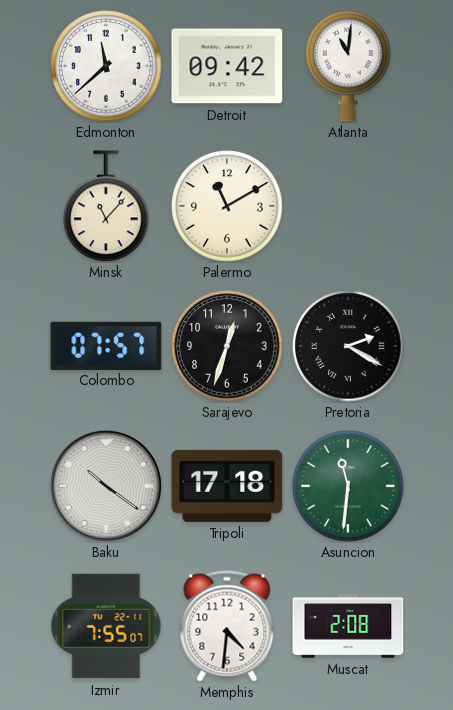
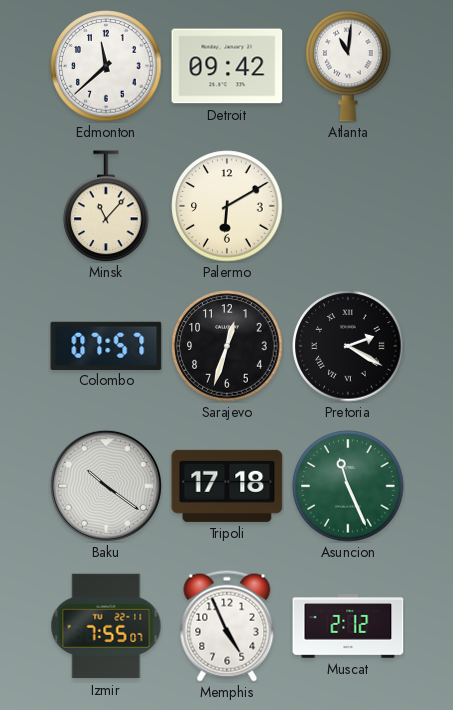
Palermo: 11:10 -> 6:10 (227, 206)
Asuncion: 11:31 -> 11:26 (348, 486)
Memphis: 4:31 -> 4:56 (227, 626)
Muscat: 2:08 -> 2:12 (348, 626)
